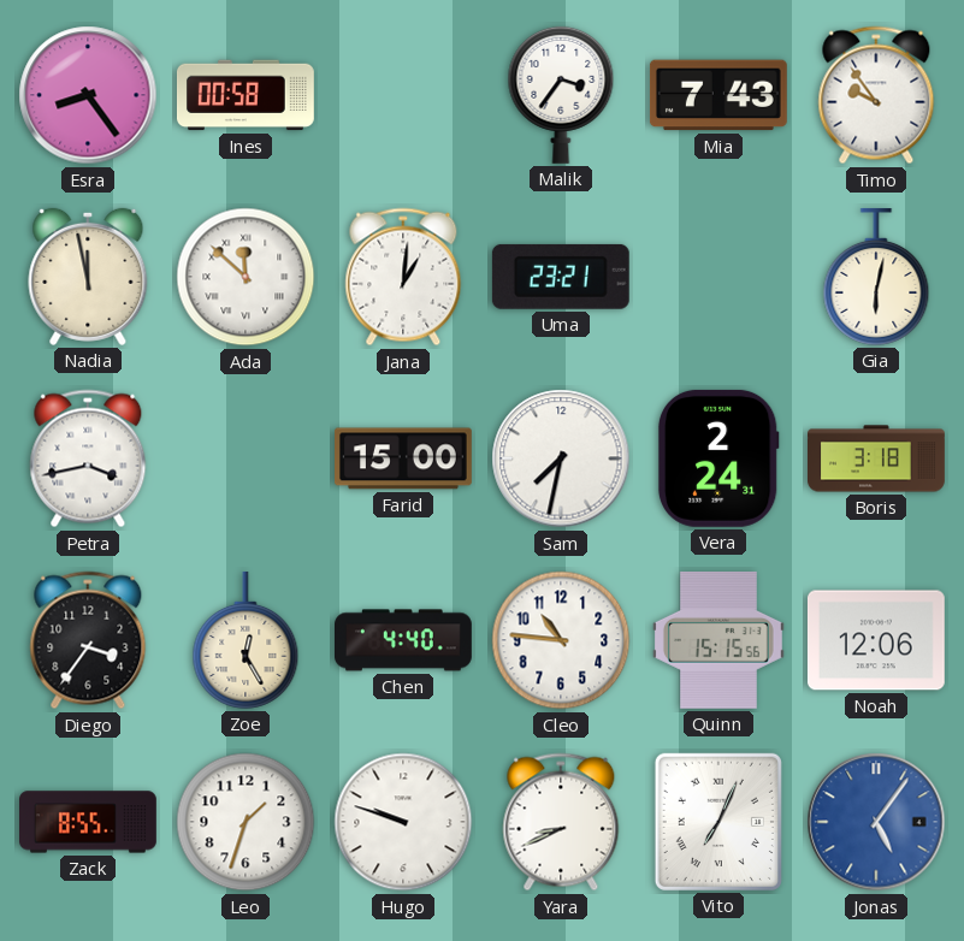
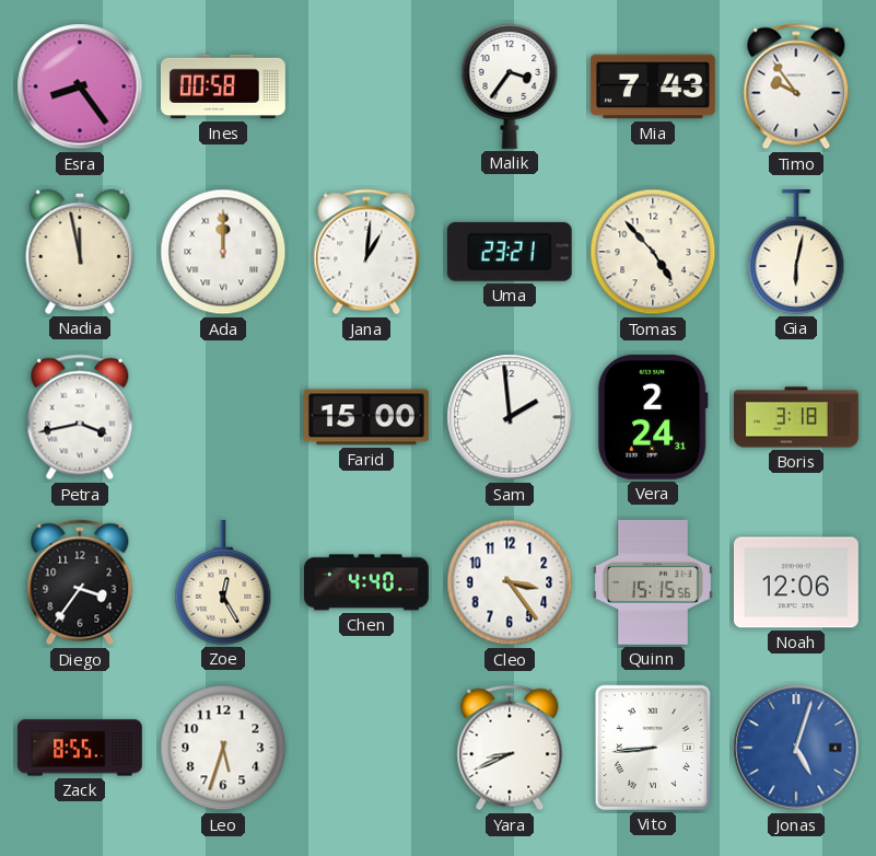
Ada: 11:52 -> 12:00 (223, 252)
Tomas: none -> 4:53 (653, 252)
Sam: 7:32 -> 1:59 (510, 417)
Cleo: 10:46 -> 3:24 (510, 582)
Leo: 1:33 -> 5:33 (223, 748)
Hugo: 9:48 -> none (403, 822)
Vito: 7:04 -> 8:44 (653, 748)
Jonas: 5:06 -> 5:03 (796, 748)
